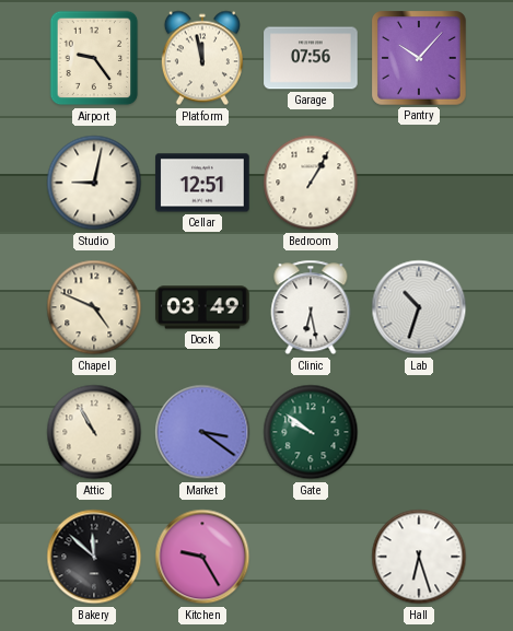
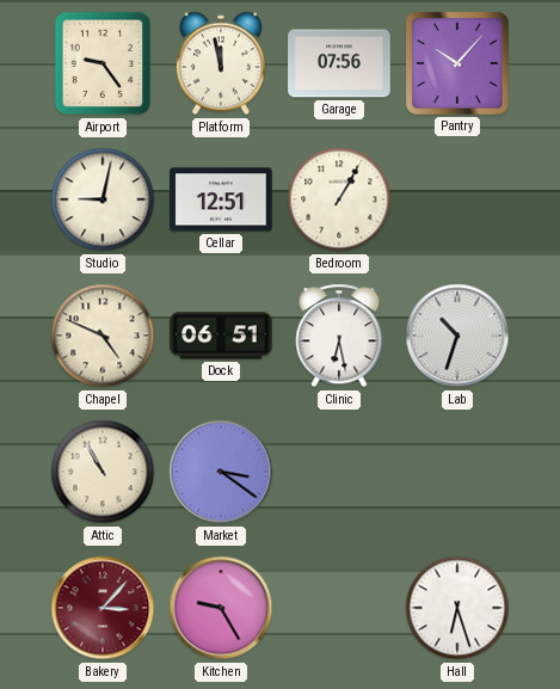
Dock: 03:49 -> 06:51 (221, 336)
Gate: 9:51 -> none (311, 432)
Bakery: 11:52 -> 3:07 (103, 608)
Bakery dial: black -> burgundy (103, 608)
